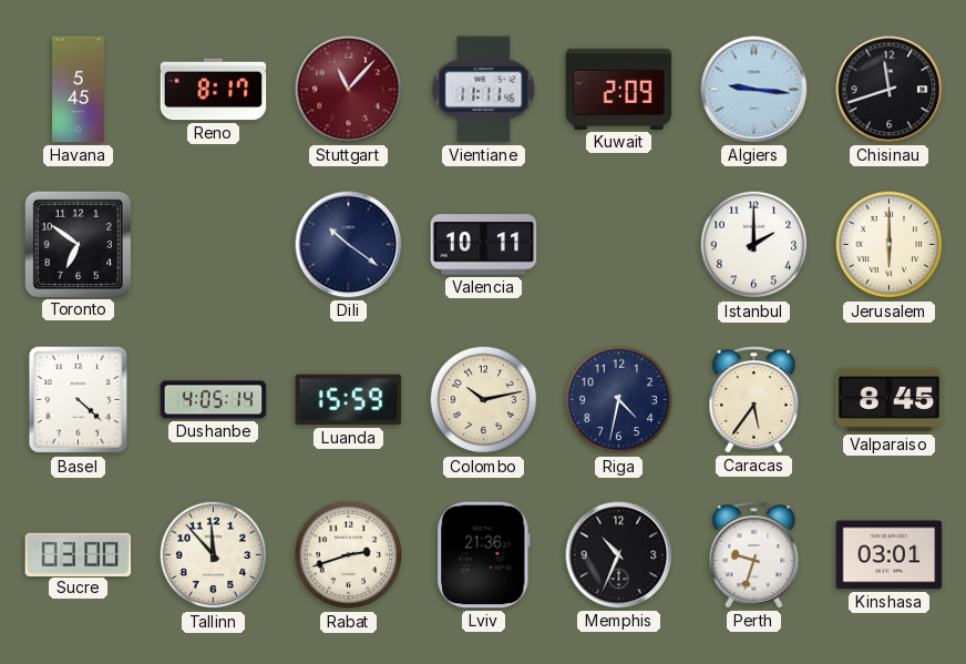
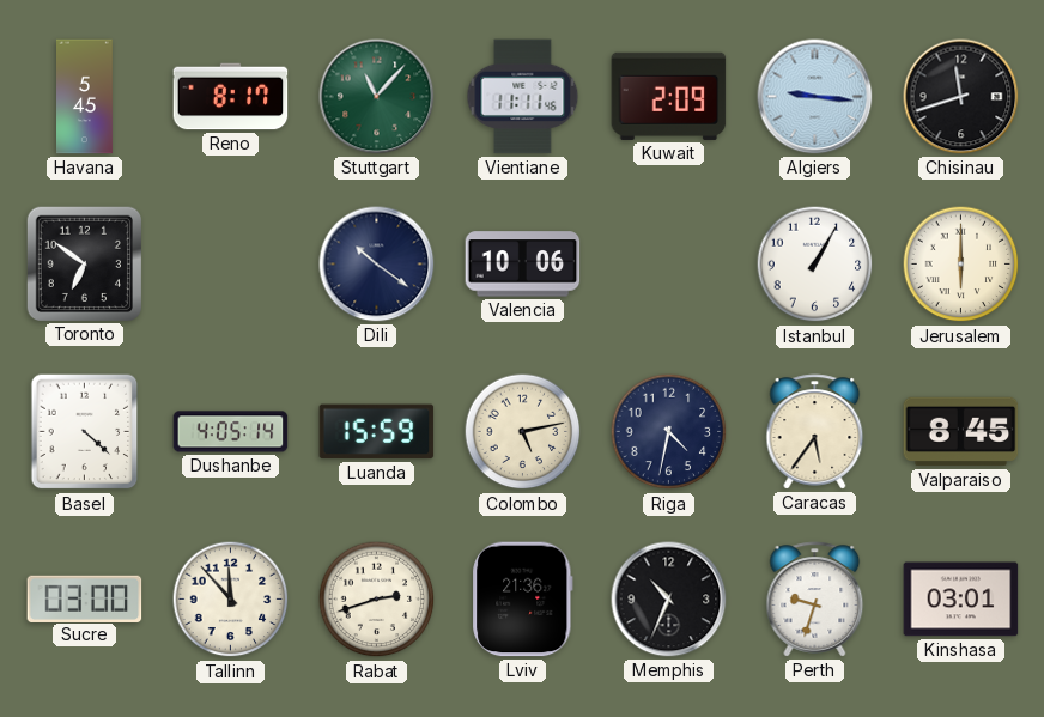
Stuttgart dial: burgundy -> green (377, 97)
Valencia: 10:11 -> 10:06 (523, 265)
Istanbul: 2:00 -> 1:05 (815, 265)
Colombo: 10:13 -> 5:13 (523, 432)
